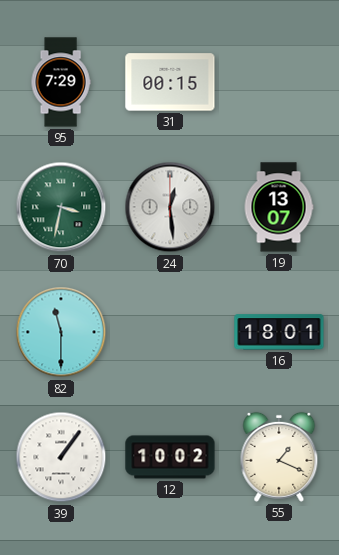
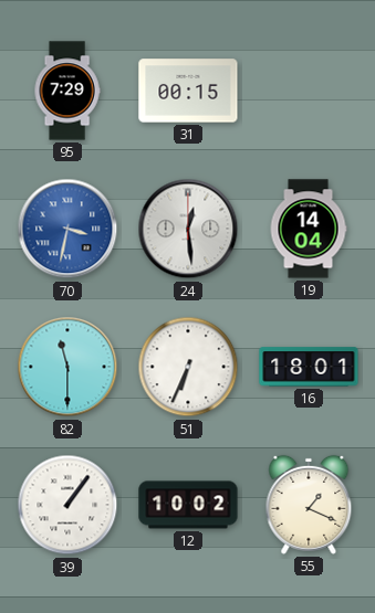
70 dial: green -> blue (67, 229)
19: 13:07 -> 14:04 (309, 229)
51: none -> 6:34 (188, 367)
